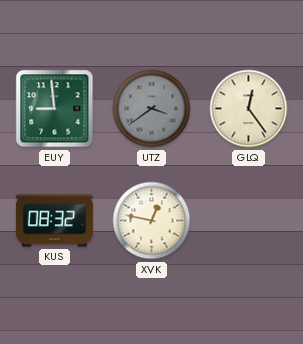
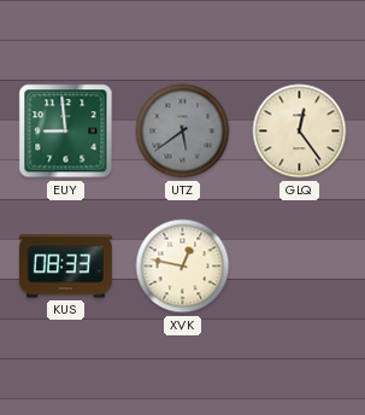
UTZ: 3:39 -> 5:39 (183, 131)
KUS: 08:32 -> 08:33 (65, 267)
